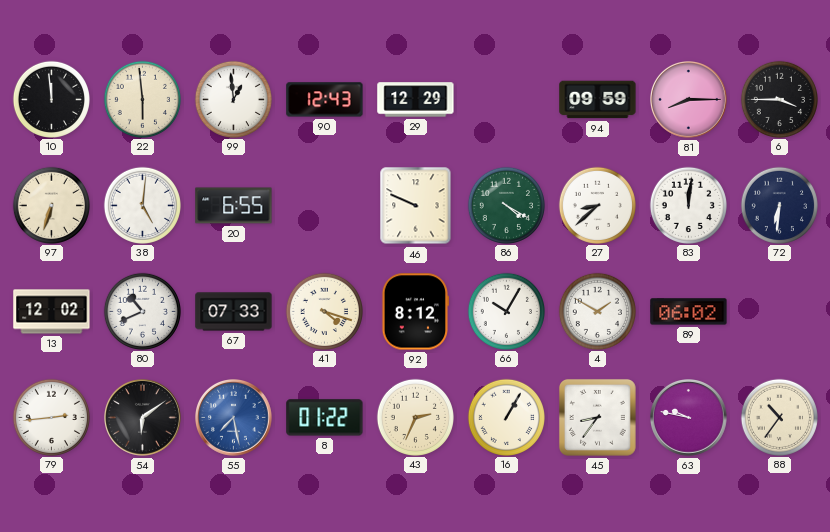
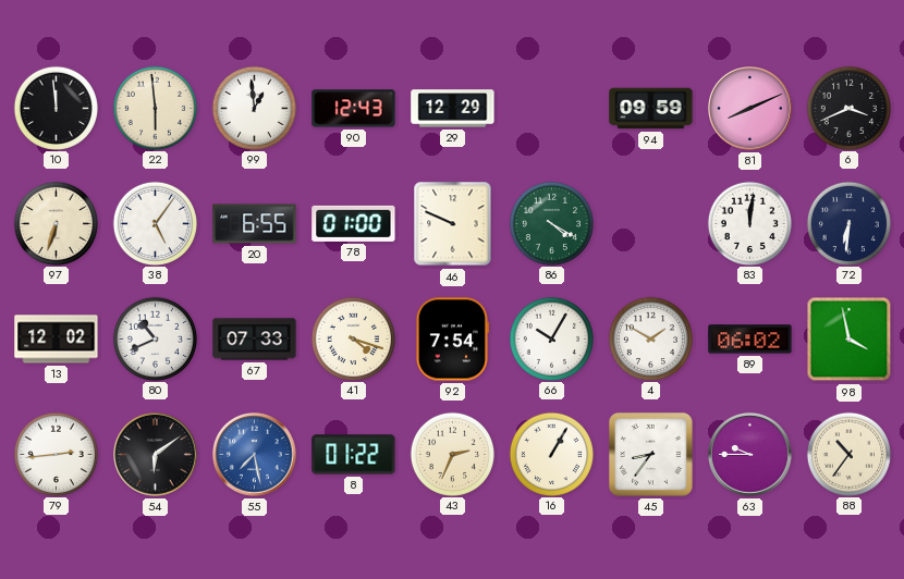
81: 8:15 -> 8:11 (750, 109)
6: 3:45 -> 3:41 (848, 108)
38: 5:01 -> 5:06 (155, 223)
78: none -> 01:00 (354, 223)
27: 8:38 -> none (597, 205)
92: 8:12 -> 7:54 (451, 340)
98: none -> 3:58 (850, 340)
63: 9:47 -> 9:45 (750, 455)
